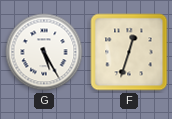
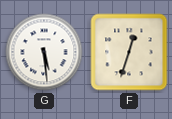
G: 5:25 -> 5:29 (44, 52)
